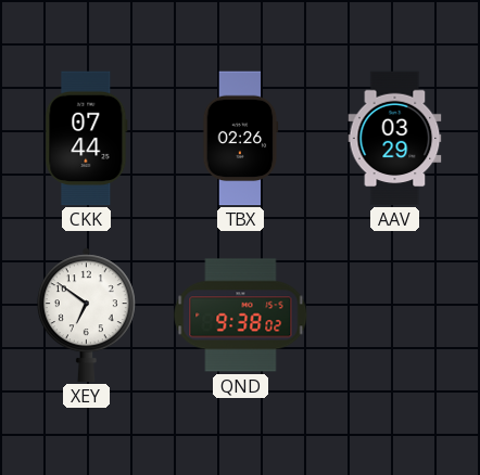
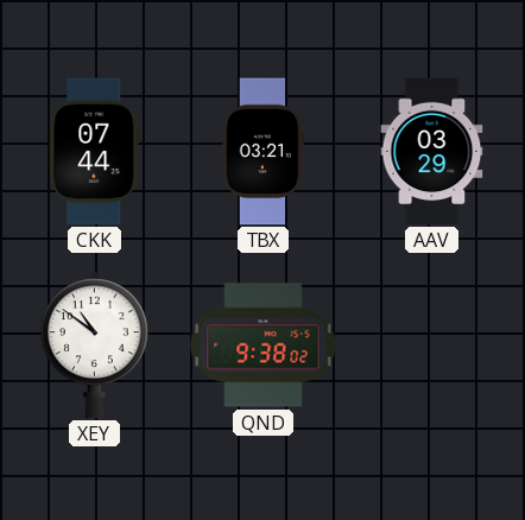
TBX: 02:26 -> 03:21 (264, 152)
XEY: 6:51 -> 10:51 (94, 345)
